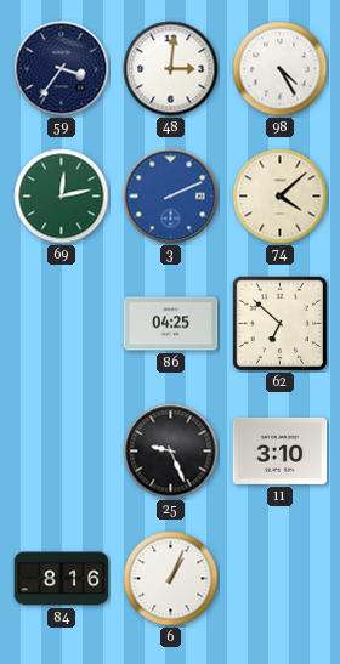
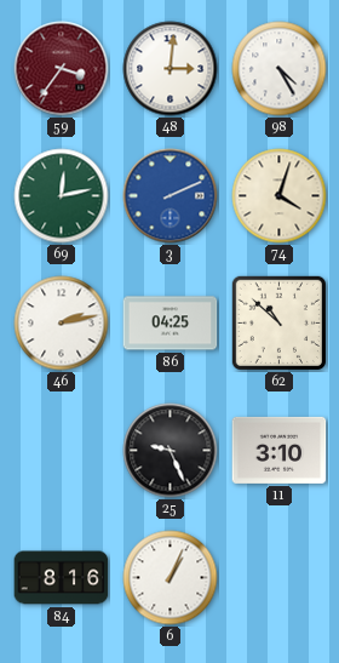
59 dial: navy -> burgundy (62, 69)
74: 4:08 -> 4:03 (280, 196)
46: none -> 2:13 (62, 324)
62: 6:52 -> 10:52 (278, 322)
